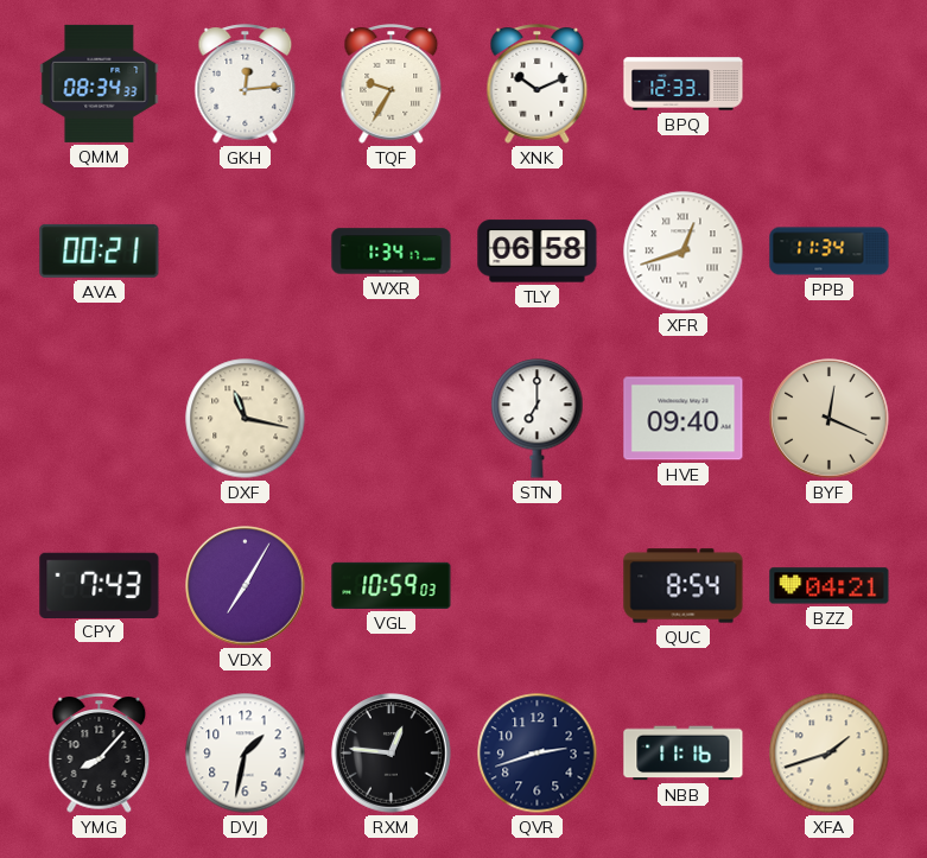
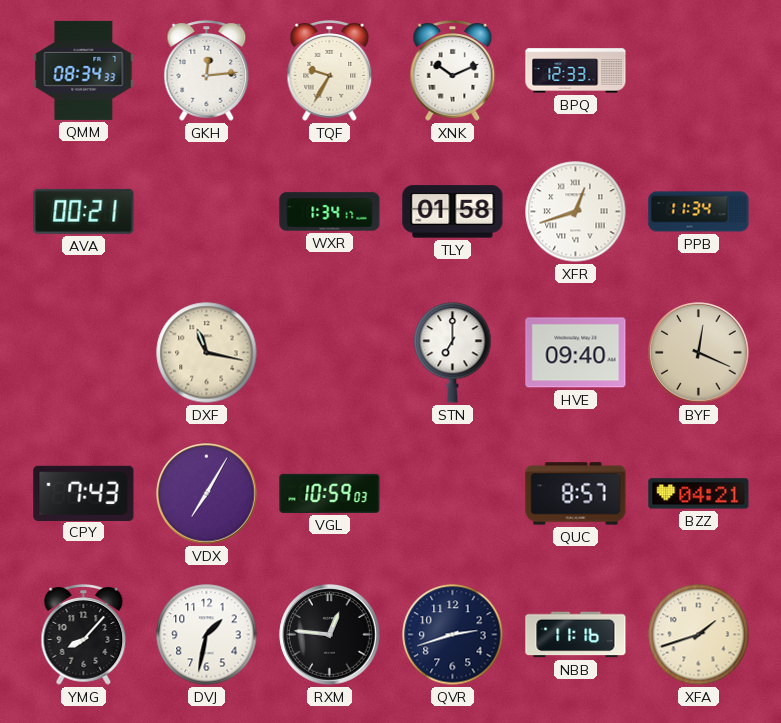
TLY: 06:58 -> 01:58 (453, 212)
QUC: 8:54 -> 8:57 (576, 494)
